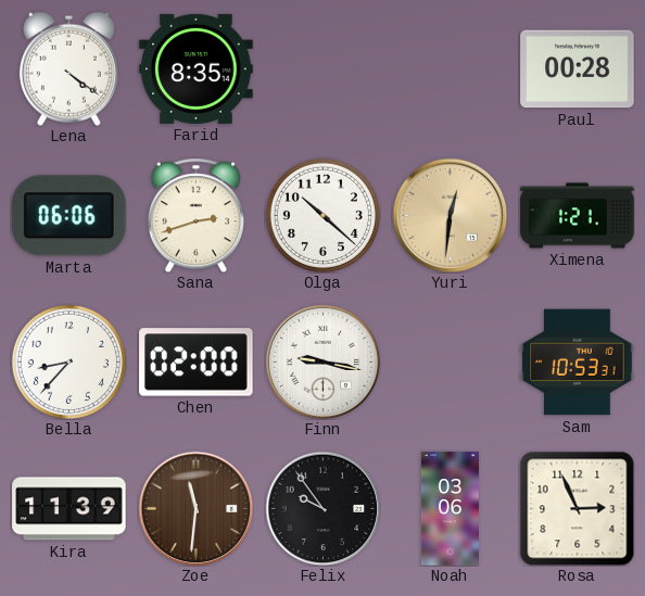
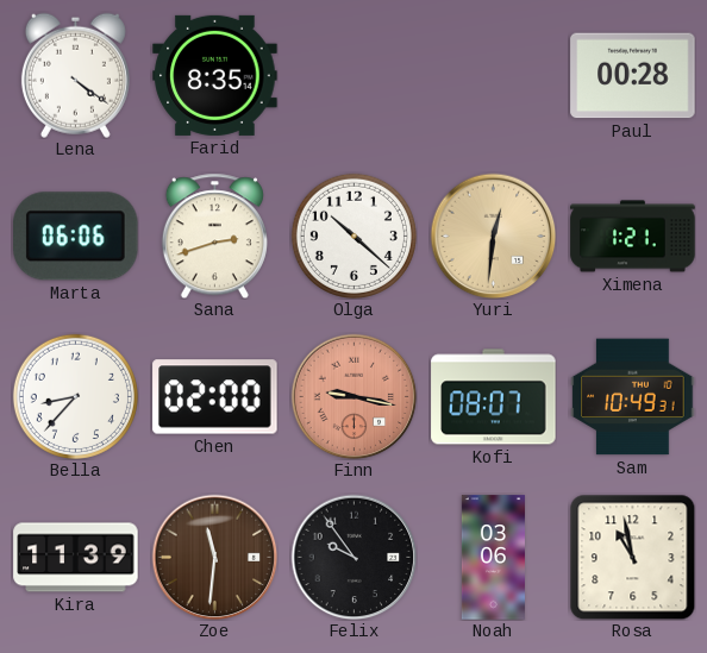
Finn dial: white -> salmon (353, 396)
Kofi: none -> 08:07 (494, 397)
Sam: 10:53 -> 10:49 (633, 397)
Rosa: 2:56 -> 10:58 (632, 557)
